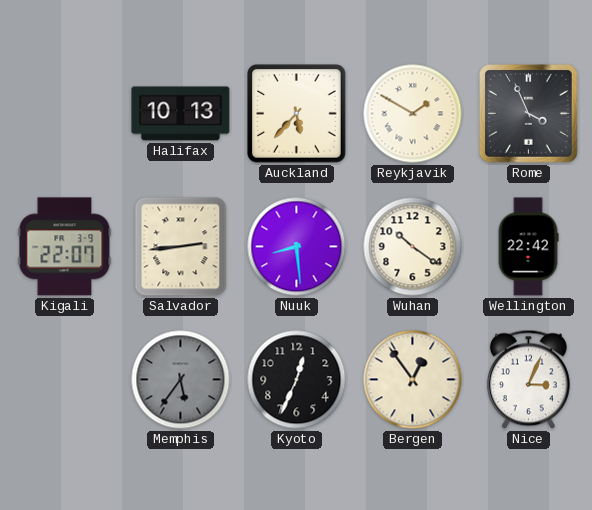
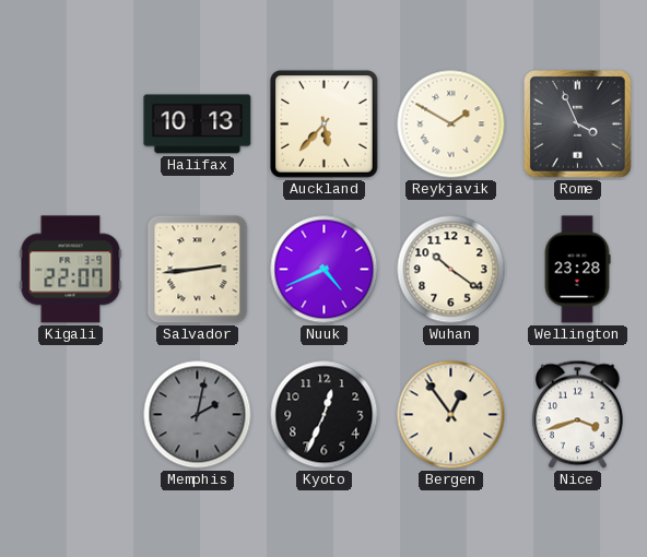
Nuuk: 8:29 -> 4:41 (325, 270)
Wellington: 22:42 -> 23:28 (577, 270)
Memphis: 5:36 -> 2:02 (198, 415)
Nice: 3:04 -> 3:42 (577, 415)
